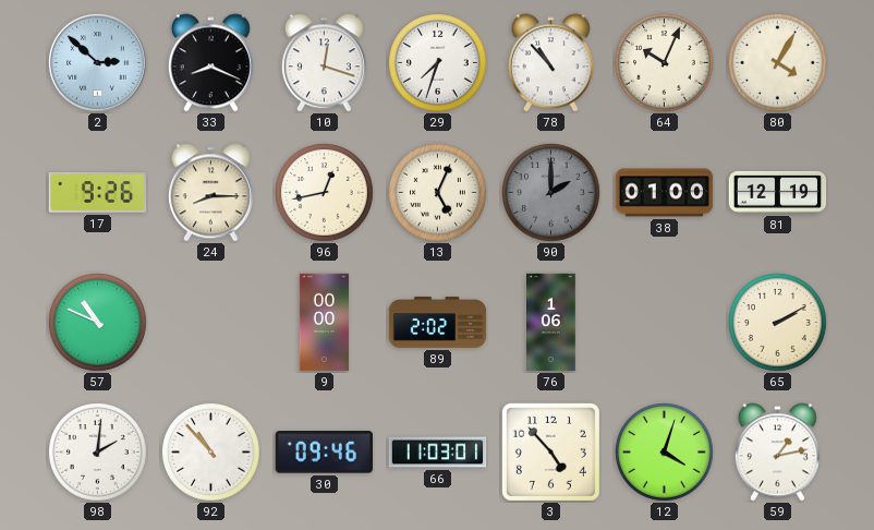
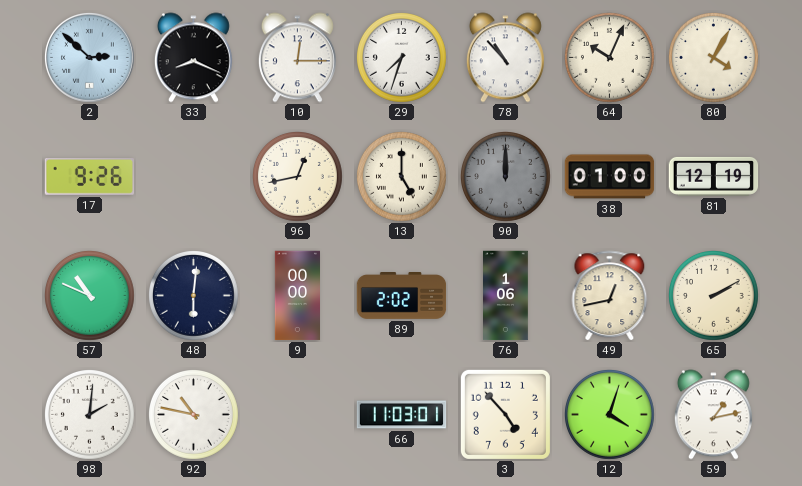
10: 12:18 -> 12:15 (297, 58)
24: 8:15 -> none (210, 193)
13: 5:04 -> 5:00 (402, 177)
90: 2:00 -> 12:00 (506, 177)
48: none -> 6:01 (194, 296)
49: none -> 12:43 (610, 296)
92: 10:53 -> 10:47 (194, 415)
30: 09:46 -> none (324, 453)
